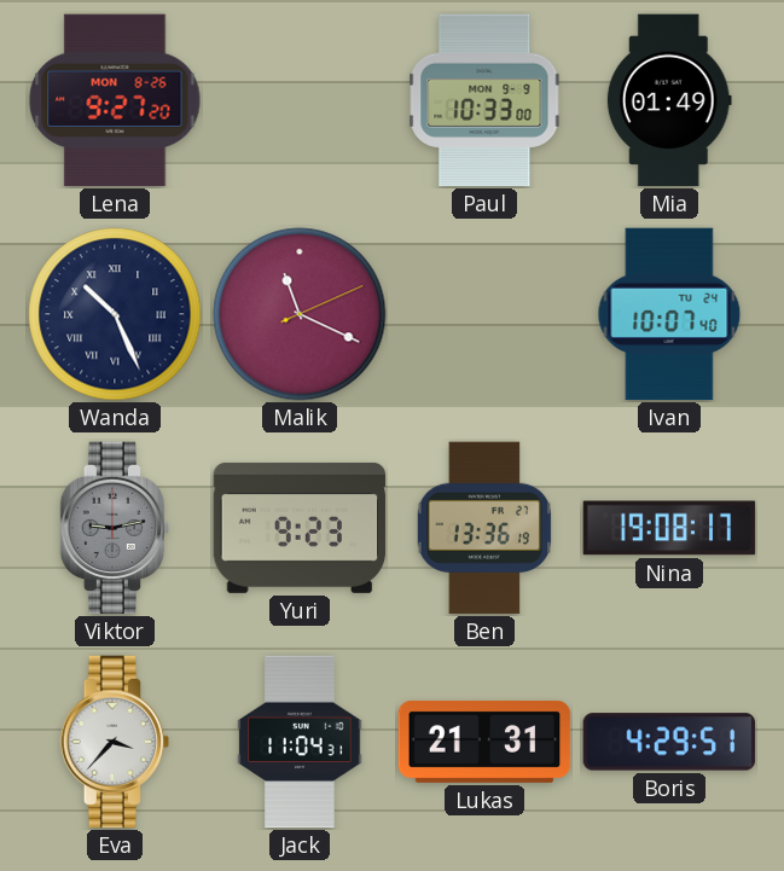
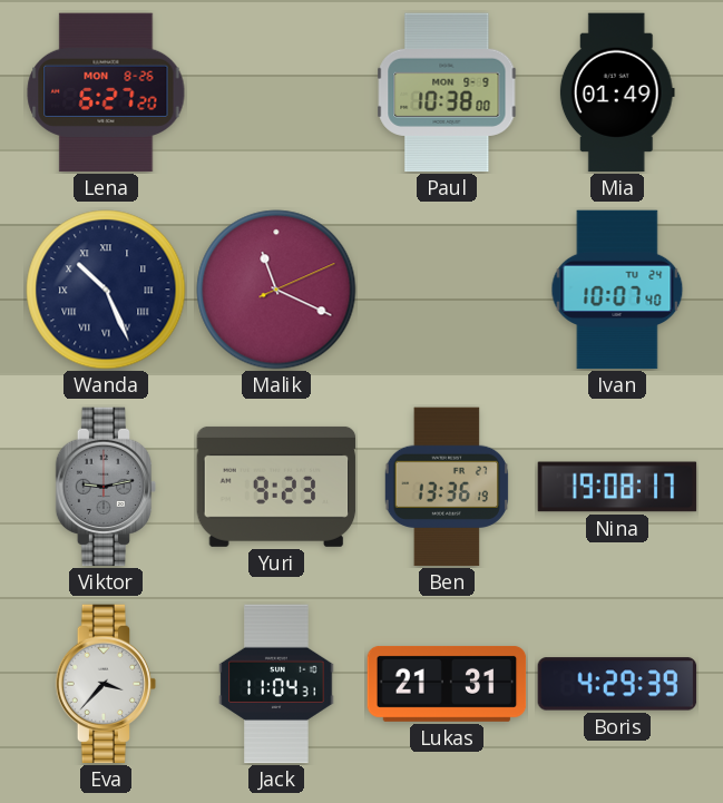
Lena: 9:27 -> 6:27 (106, 92)
Paul: 10:33 -> 10:38 (447, 92)
Boris: 4:29:51 -> 4:29:39 (617, 684)
